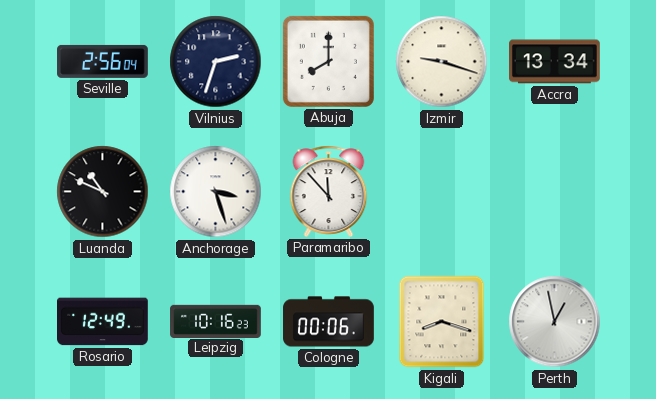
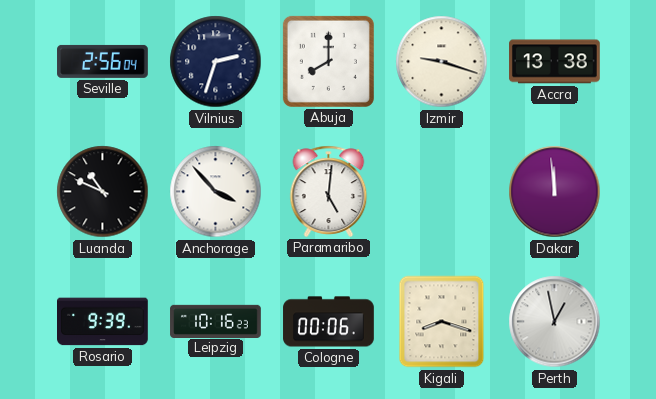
Accra: 13:34 -> 13:38 (555, 62)
Anchorage: 3:27 -> 3:53 (216, 192)
Paramaribo: 11:53 -> 5:01 (329, 191)
Dakar: none -> 11:59 (555, 192)
Rosario: 12:49 -> 9:39 (103, 322)
